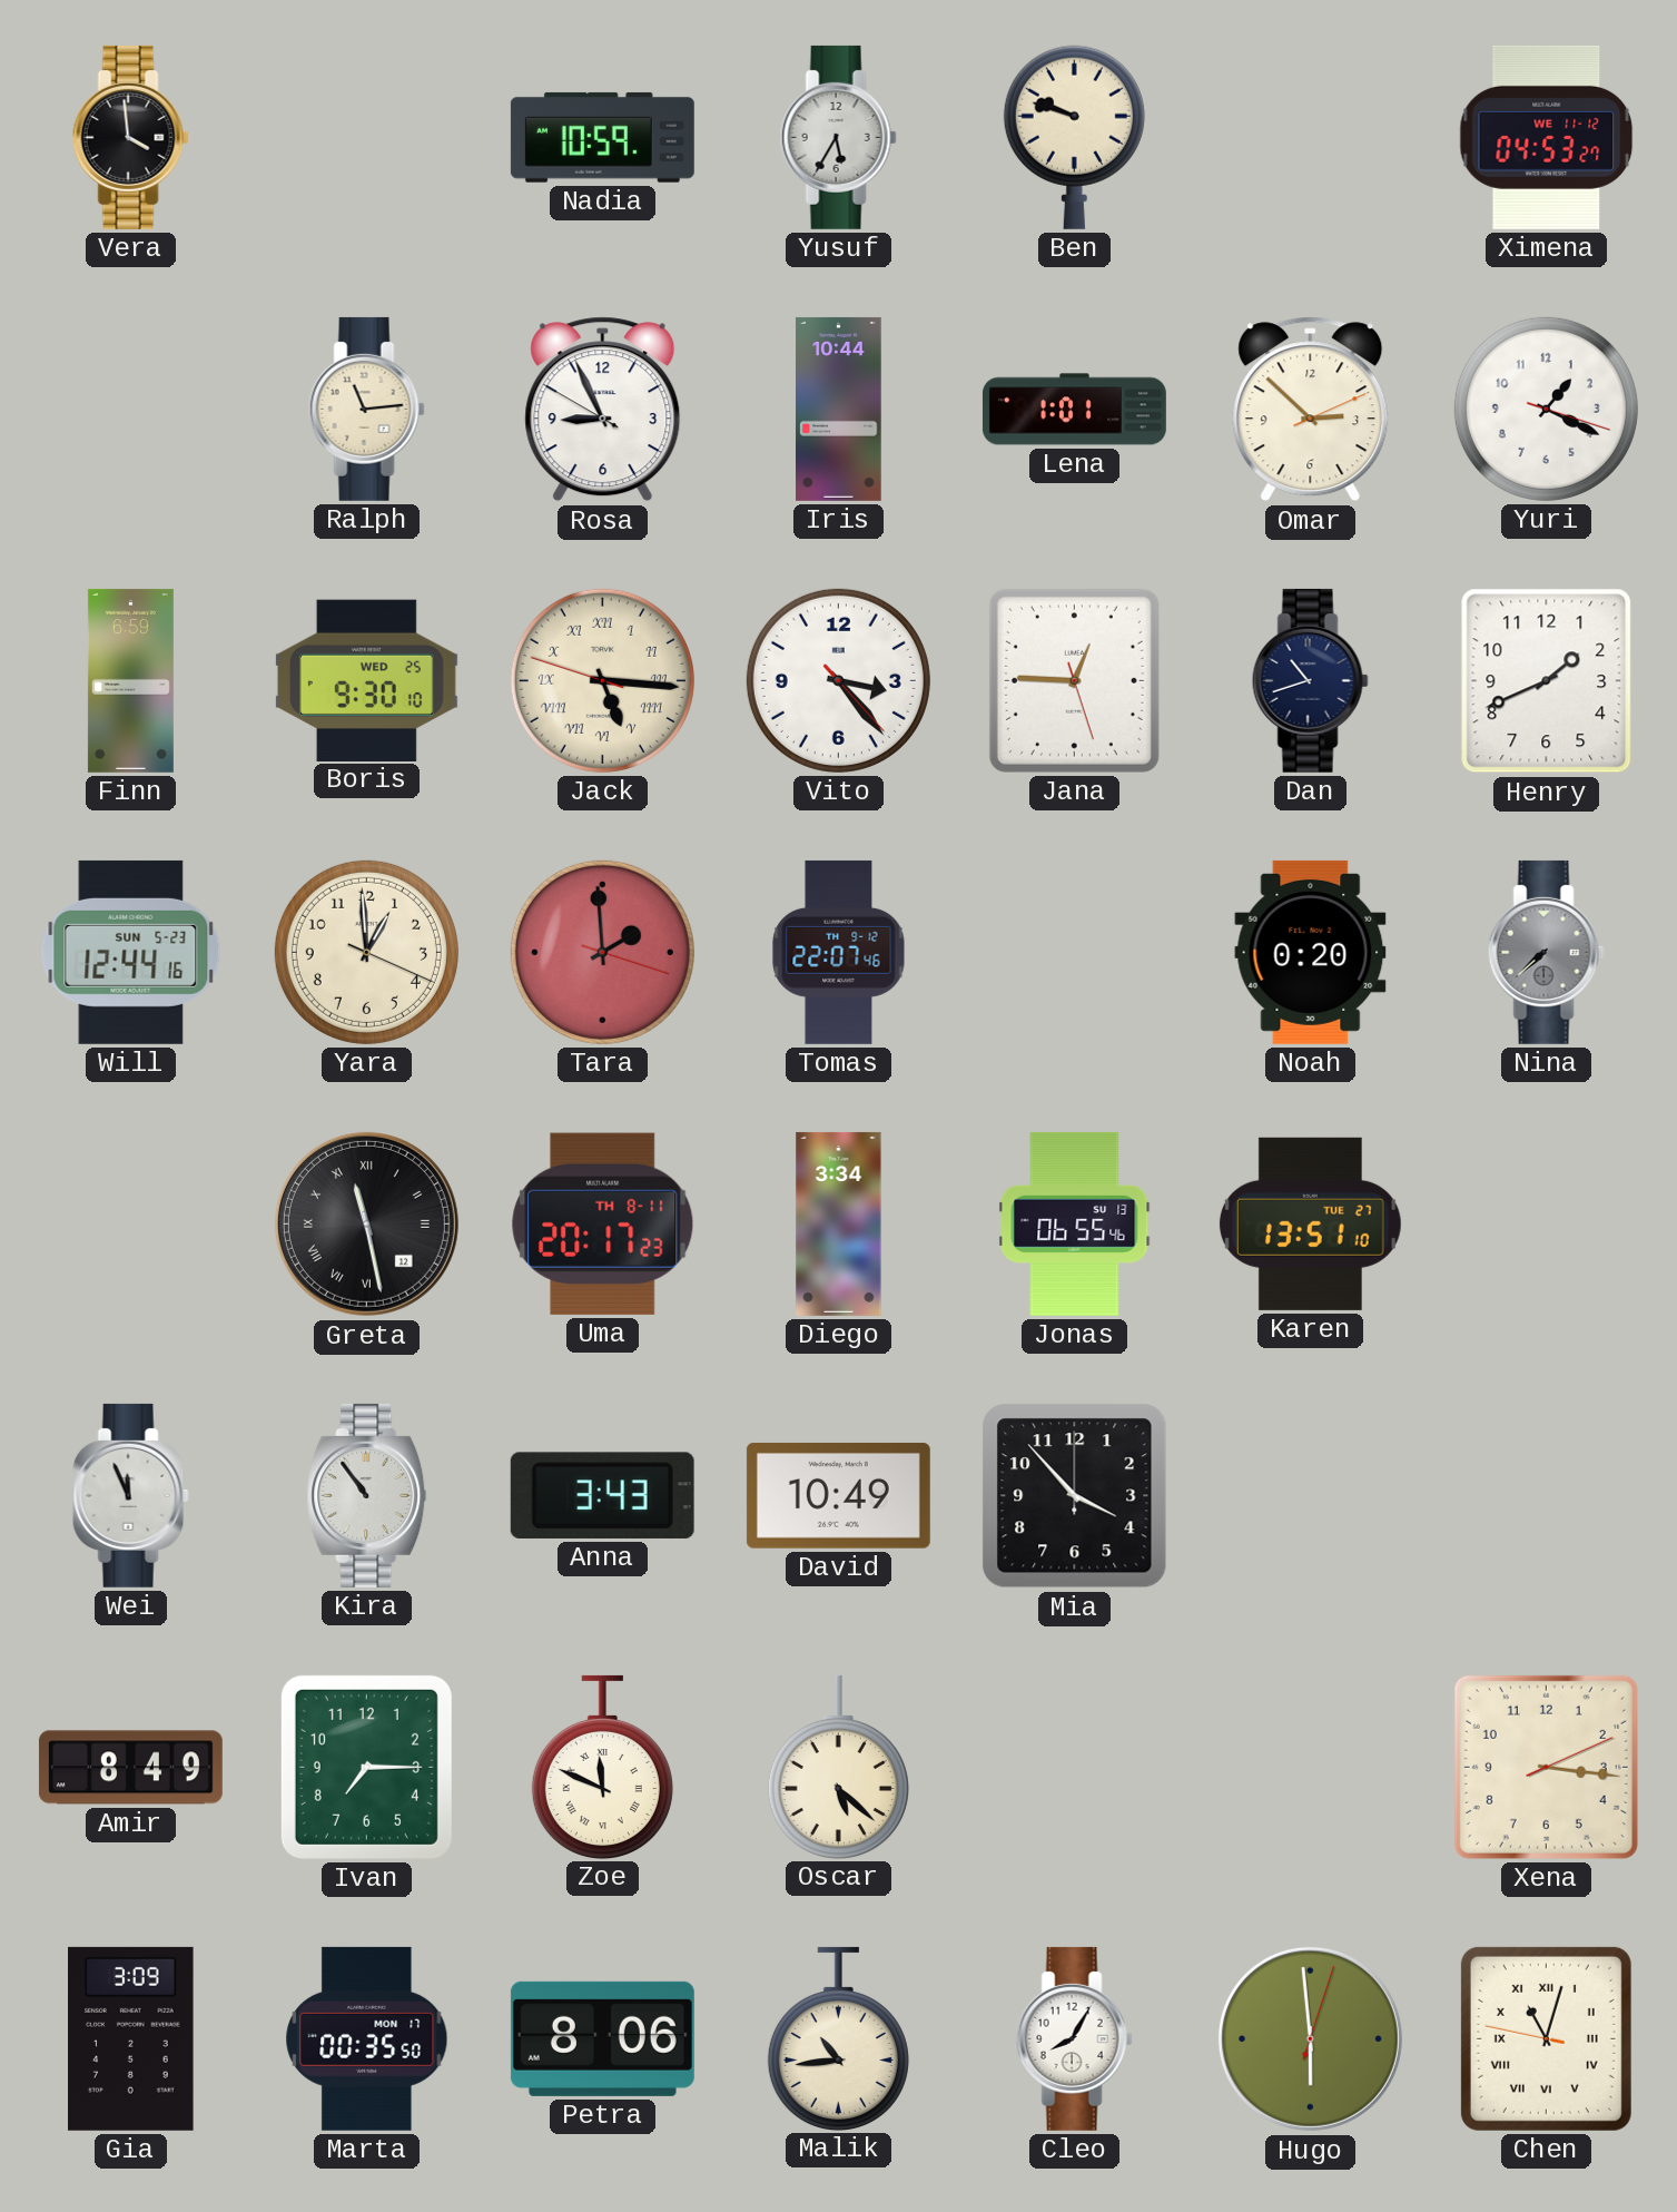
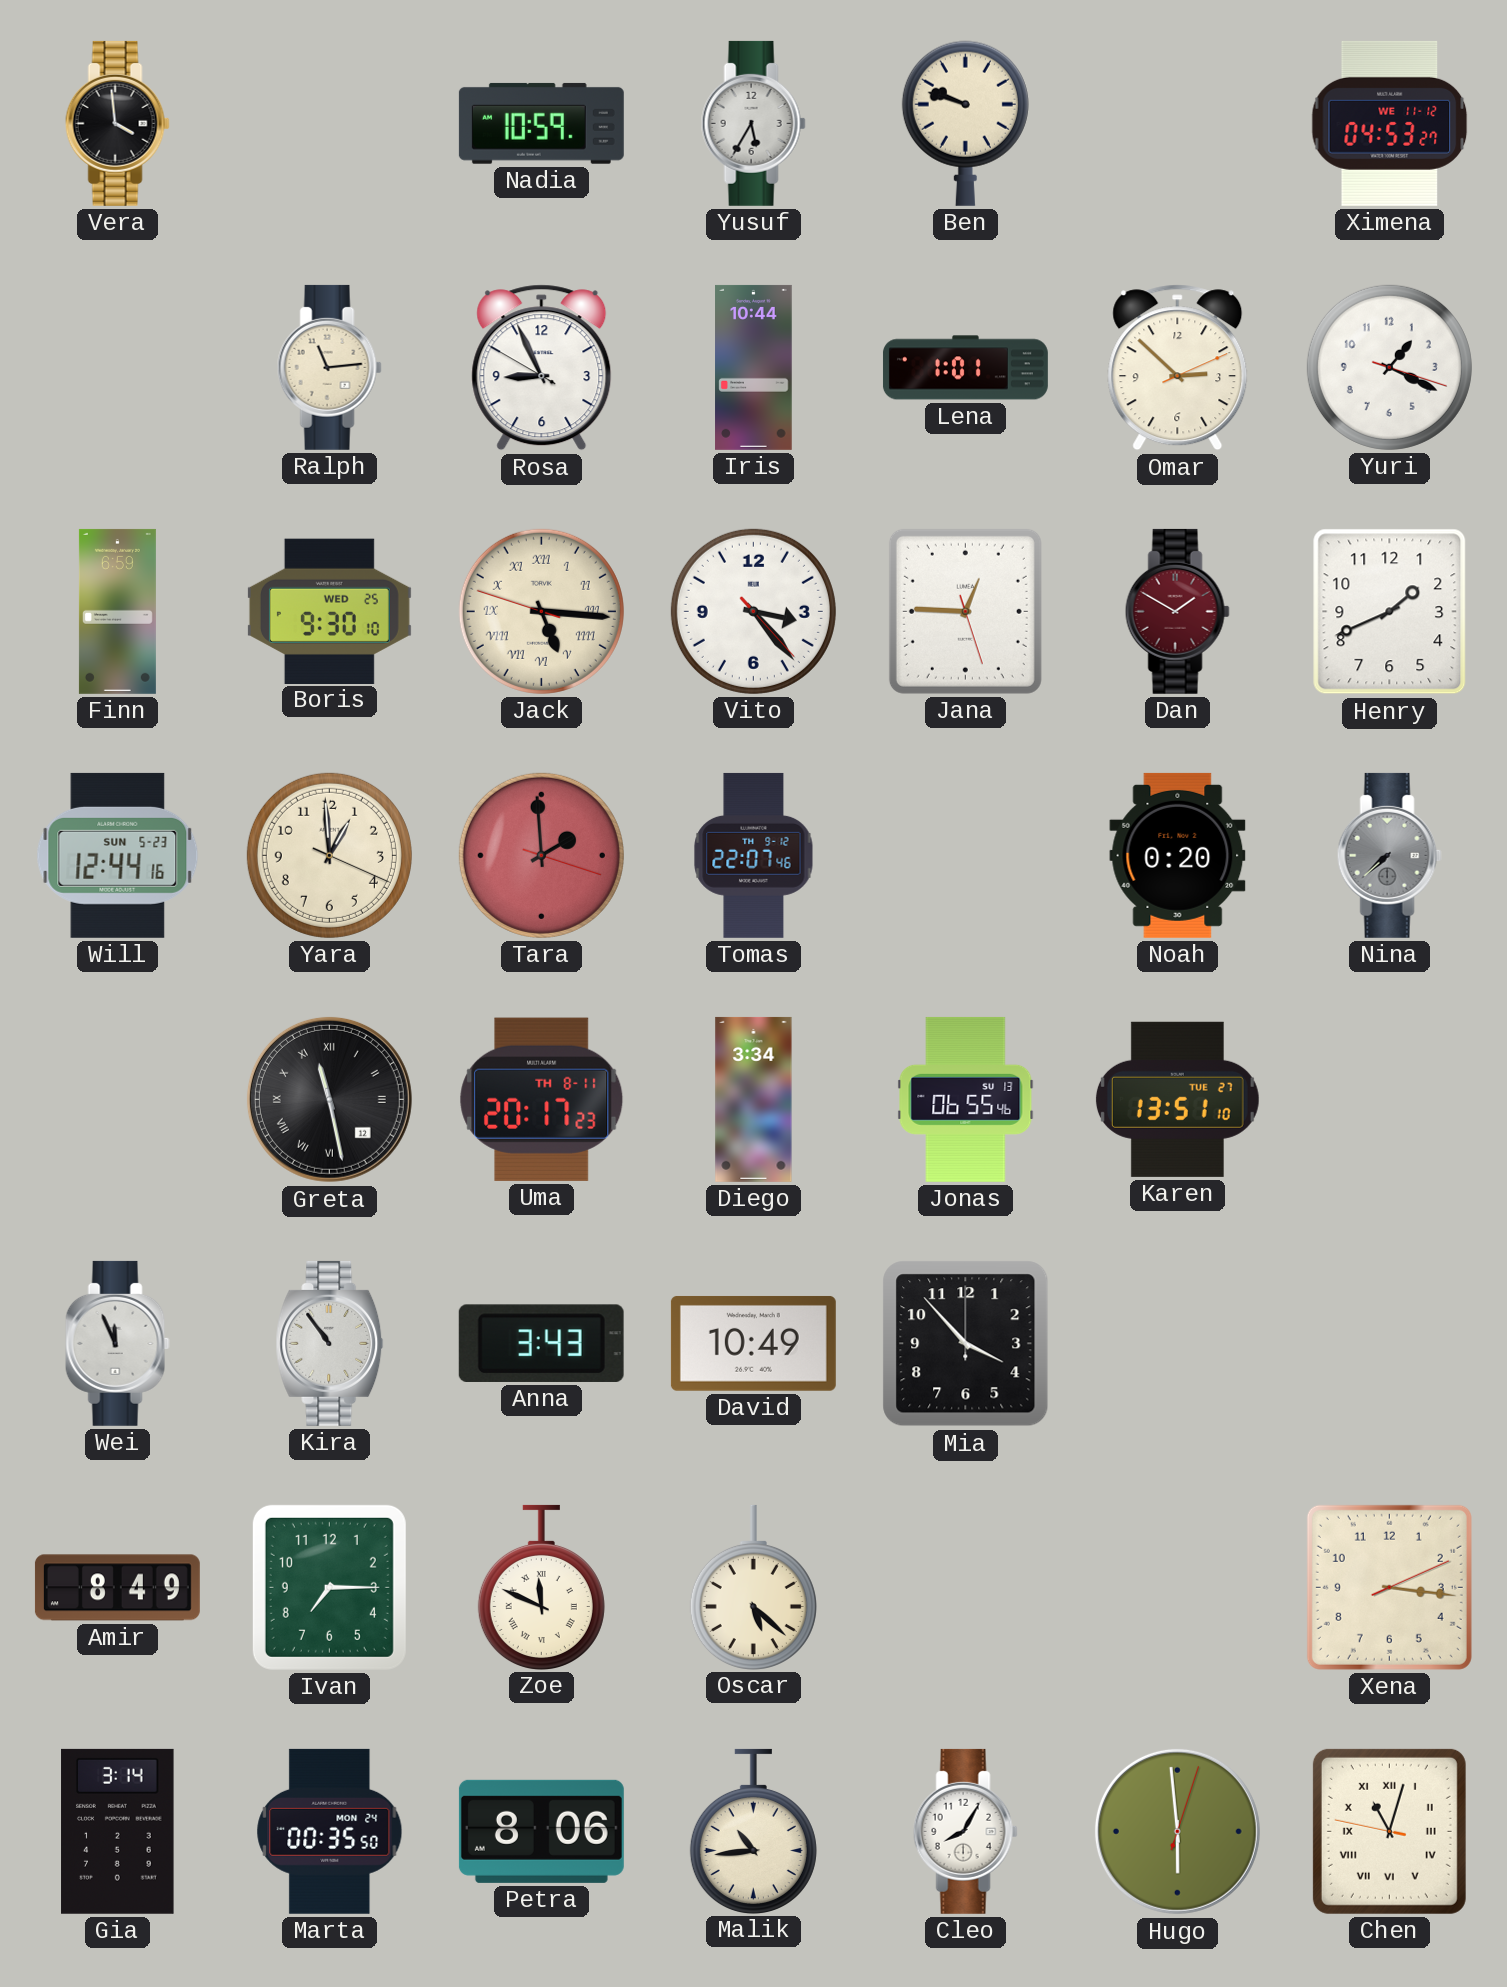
Dan: 10:42 -> 1:50 (1177, 611)
Dan dial: navy -> burgundy (1177, 611)
Gia: 3:09 -> 3:14 (118, 1831)
Marta date: MON 17 -> MON 24 (330, 1831)
